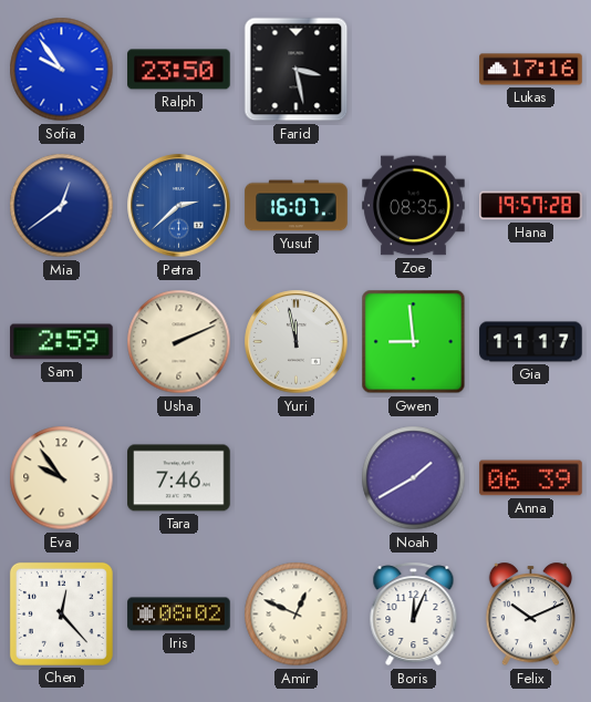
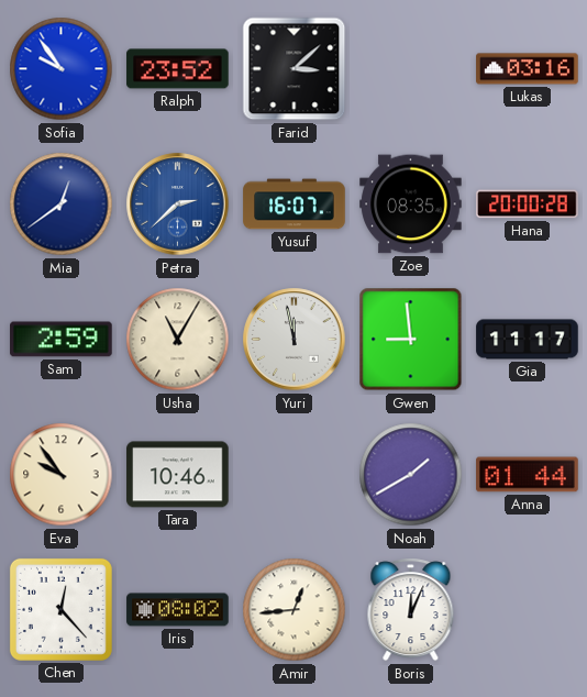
Ralph: 23:50 -> 23:52 (178, 69)
Farid: 3:28 -> 3:08 (295, 69)
Lukas: 17:16 -> 03:16 (528, 69)
Hana: 19:57 -> 20:00 (528, 204)
Usha: 2:11 -> 11:05 (178, 340)
Tara: 7:46 -> 10:46 (178, 475)
Anna: 06:39 -> 01:44 (528, 475)
Amir: 12:49 -> 12:44 (295, 610)
Felix: 10:11 -> none (530, 615)
